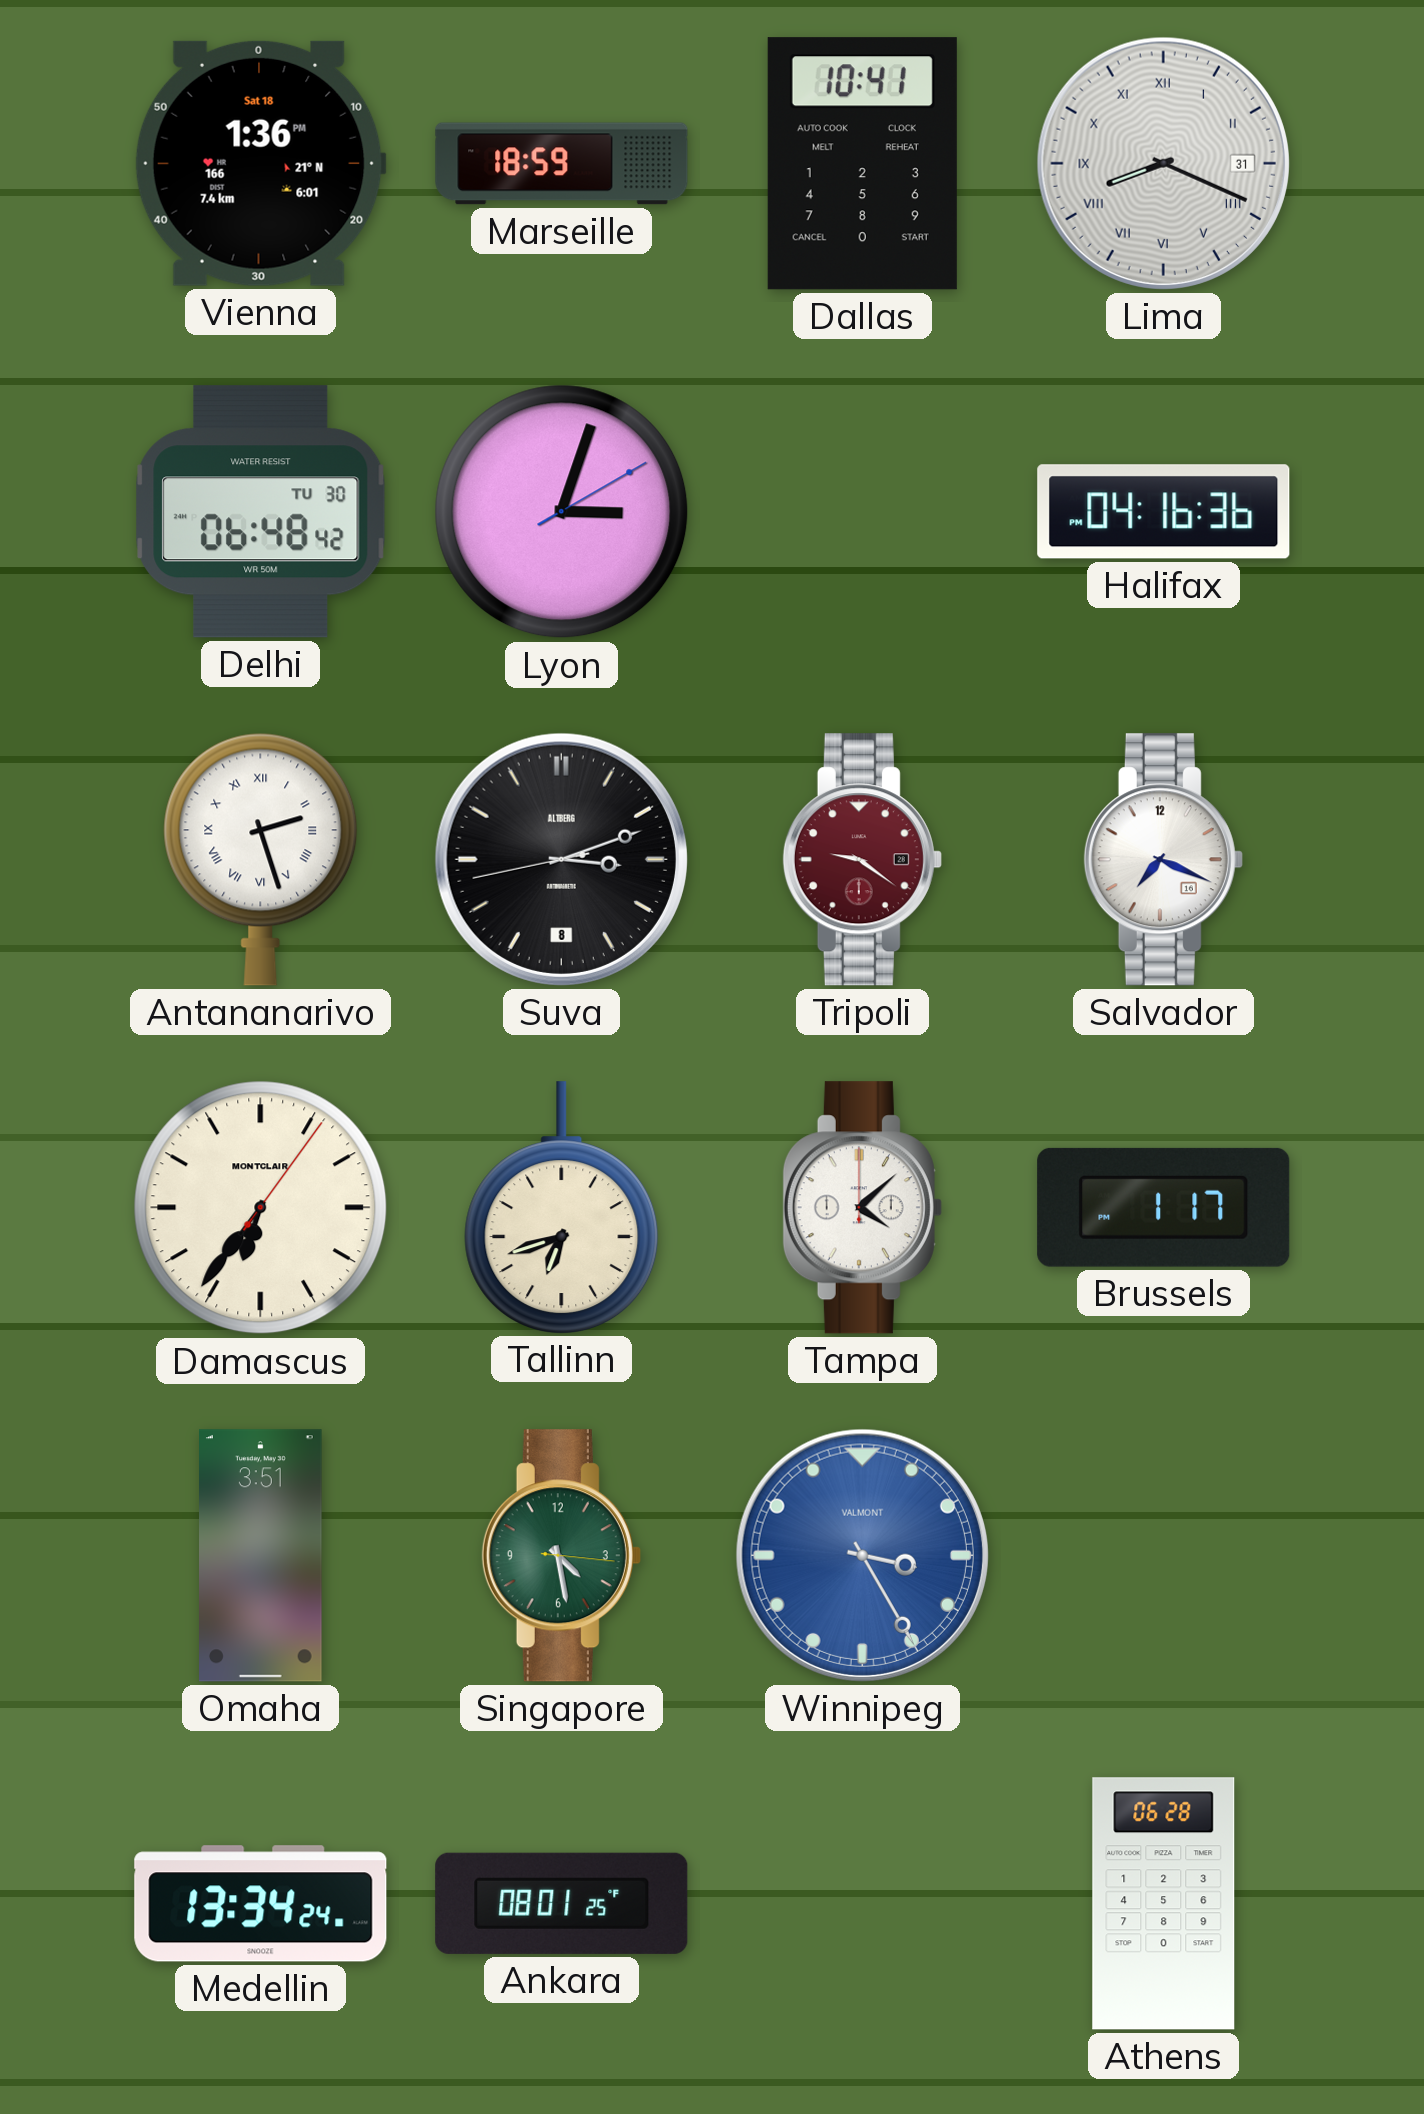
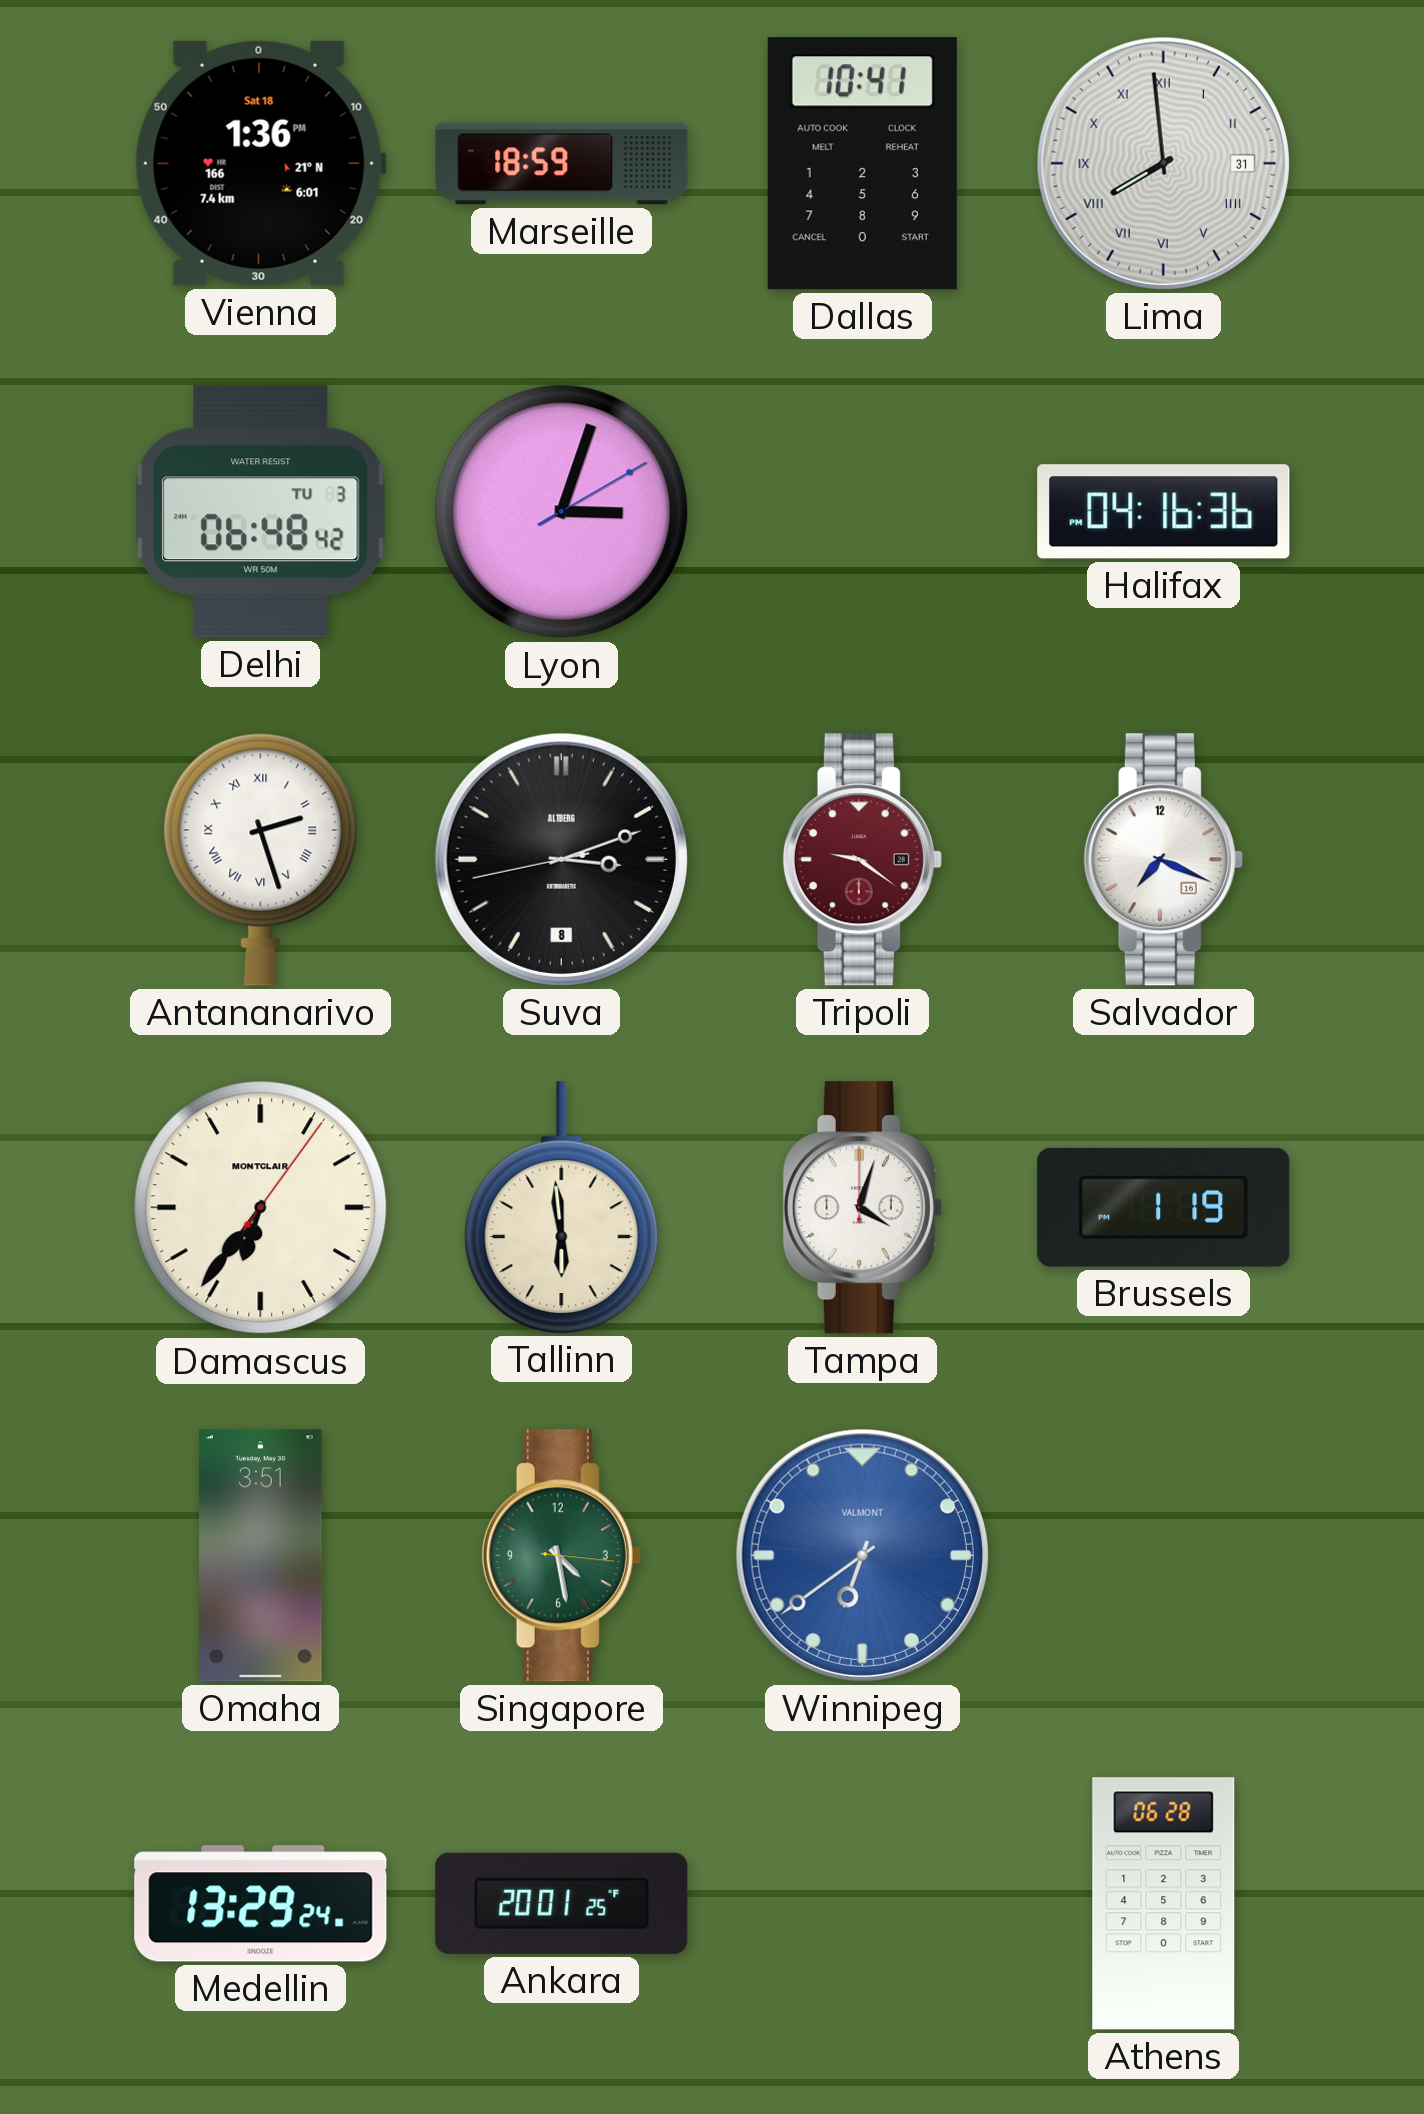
Lima: 8:19 -> 7:59 (1163, 163)
Delhi date: TU 30 -> TU 3 (261, 512)
Tallinn: 6:42 -> 5:59 (562, 1207)
Tampa: 4:08 -> 4:03 (862, 1208)
Brussels: 1:17 -> 1:19 (1164, 1207)
Winnipeg: 3:25 -> 6:39 (862, 1555)
Medellin: 13:34 -> 13:29 (261, 1904)
Ankara: 08:01 -> 20:01 (562, 1903)
